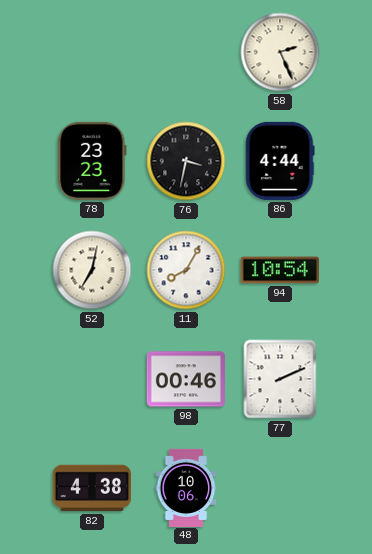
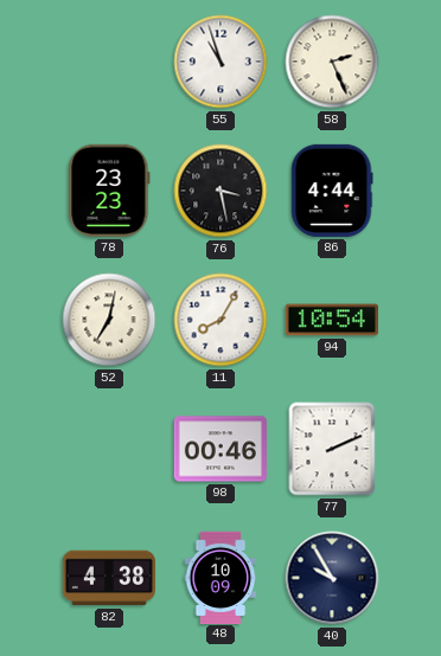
55: none -> 10:57 (220, 62)
76: 3:32 -> 3:28 (220, 191)
48: 10:06 -> 10:09 (220, 577)
40: none -> 9:55 (332, 578)
